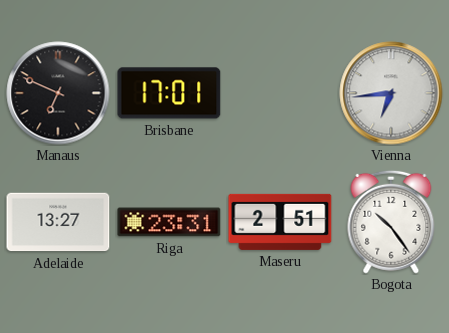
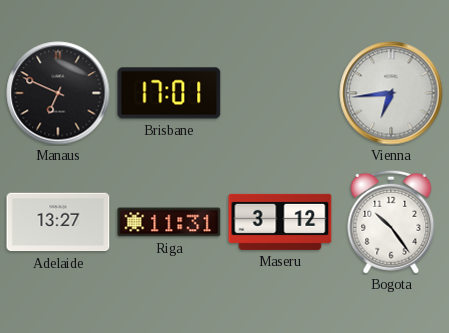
Riga: 23:31 -> 11:31 (169, 222)
Maseru: 2:51 -> 3:12 (280, 222)
